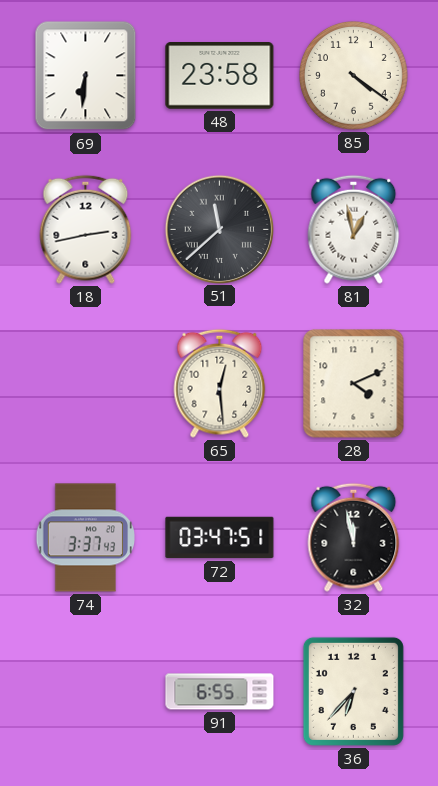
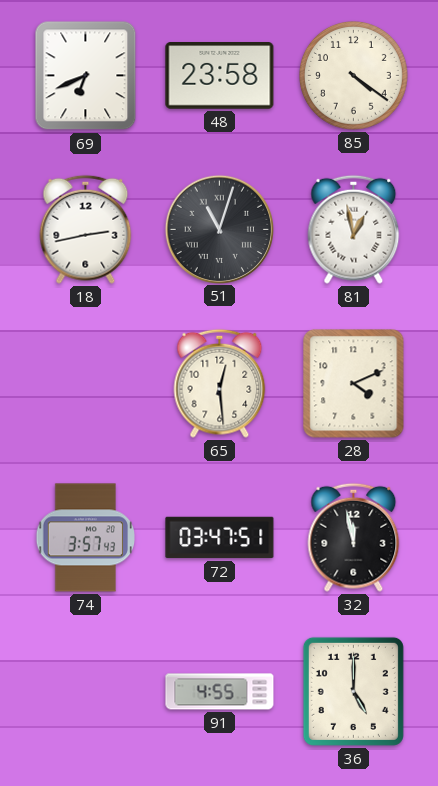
69: 6:31 -> 6:41 (86, 76)
51: 11:38 -> 11:03 (219, 229)
74: 3:37 -> 3:57 (85, 538)
91: 6:55 -> 4:55 (220, 692)
36: 6:37 -> 5:00 (353, 691)
